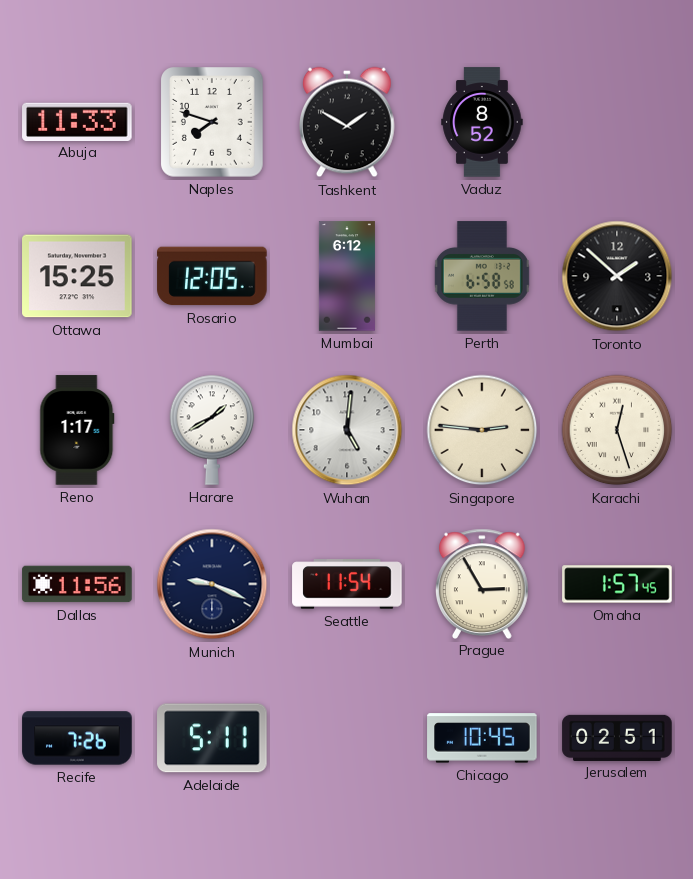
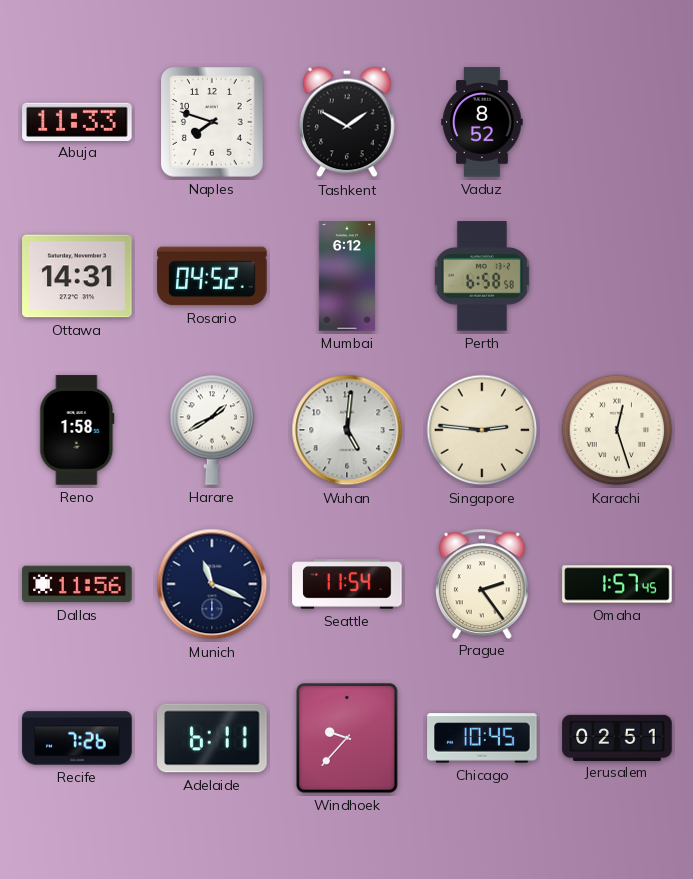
Ottawa: 15:25 -> 14:31 (77, 276)
Rosario: 12:05 -> 04:52 (212, 276)
Toronto: 1:52 -> none (617, 276)
Reno: 1:17 -> 1:58 (77, 430)
Munich: 9:19 -> 11:19 (212, 584)
Prague: 2:55 -> 2:24 (483, 583)
Adelaide: 5:11 -> 6:11 (212, 738)
Windhoek: none -> 9:37 (347, 738)
